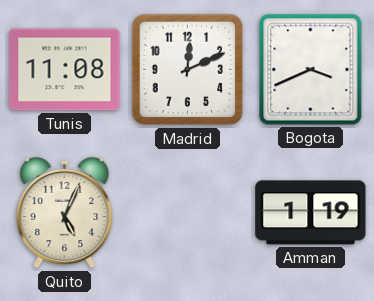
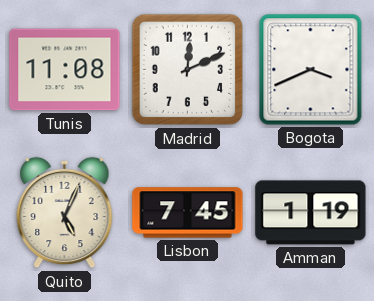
Lisbon: none -> 7:45 (188, 213)
